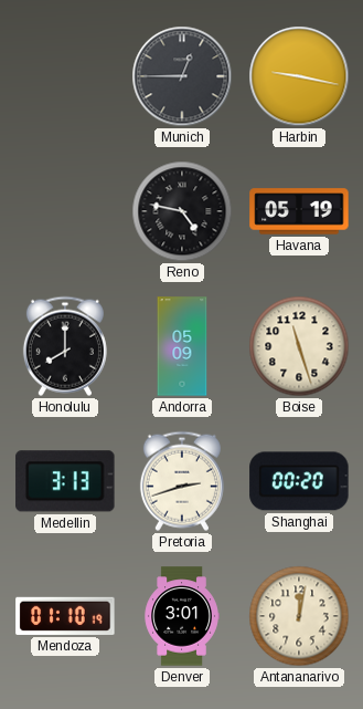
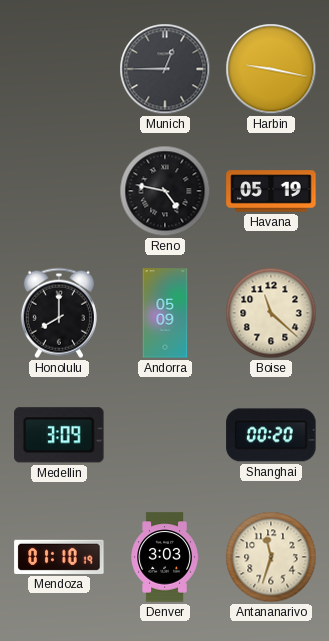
Boise: 11:27 -> 11:22 (271, 313)
Medellin: 3:13 -> 3:09 (59, 435)
Pretoria: 2:42 -> none (182, 481)
Denver: 3:01 -> 3:03 (165, 557)
Antananarivo: 12:02 -> 11:33 (271, 557)
